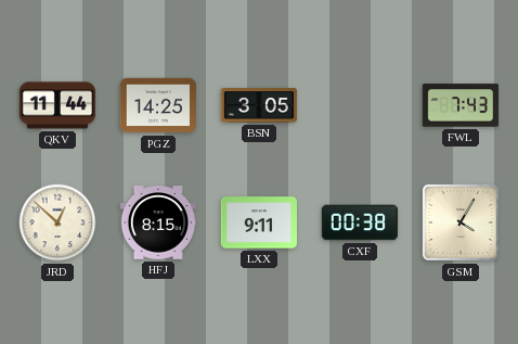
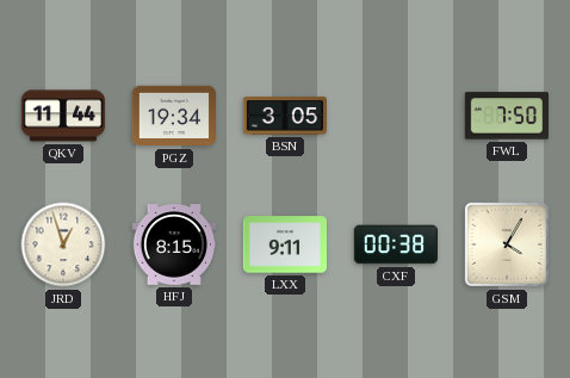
PGZ: 14:25 -> 19:34 (173, 116)
FWL: 7:43 -> 7:50 (506, 116)
JRD: 12:52 -> 12:57 (63, 244)
